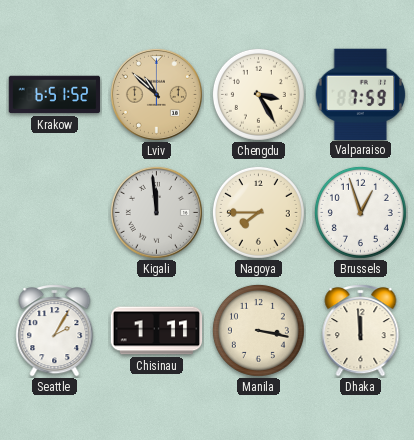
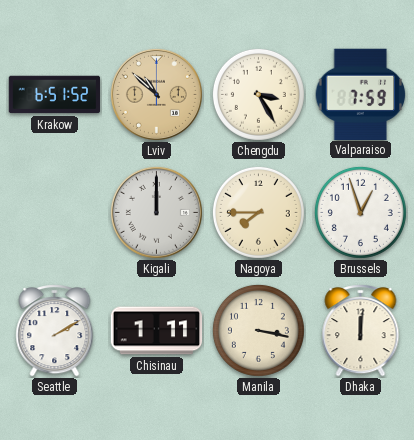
Kigali: 11:59 -> 12:00 (156, 212)
Seattle: 2:05 -> 2:10 (55, 331)
Dhaka: 11:59 -> 12:01 (361, 331)
